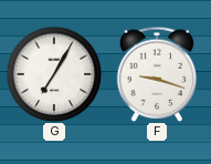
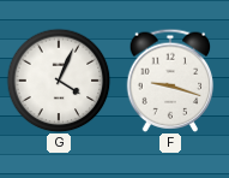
G: 7:05 -> 4:04 (59, 81)
